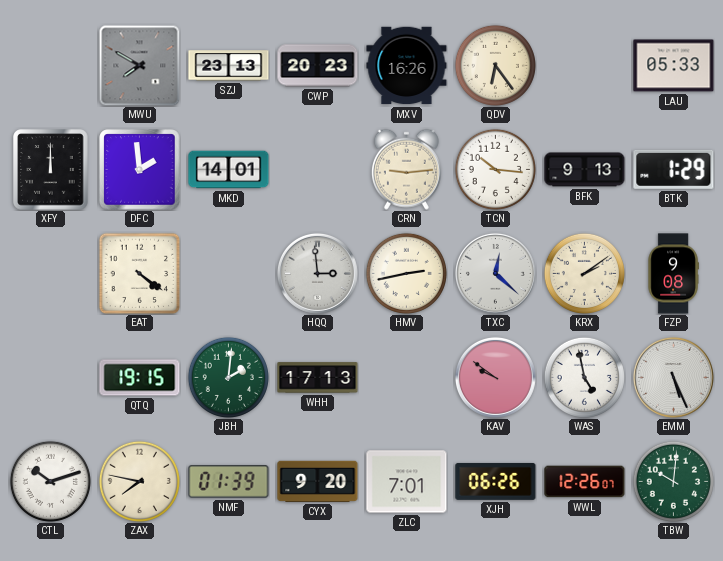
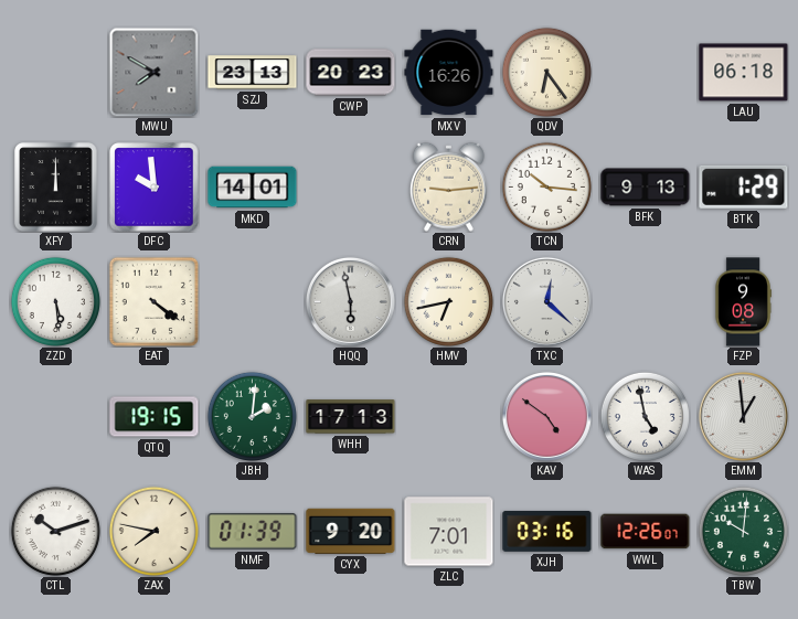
LAU: 05:33 -> 06:18 (744, 73)
DFC: 1:59 -> 9:59 (155, 188)
ZZD: none -> 5:29 (55, 301)
HQQ: 2:59 -> 5:58 (350, 301)
HMV: 2:43 -> 6:43 (448, 301)
KRX: 2:09 -> none (584, 273)
KAV: 9:51 -> 4:51 (546, 416)
EMM: 5:26 -> 12:59 (743, 416)
XJH: 06:26 -> 03:16 (547, 531)
